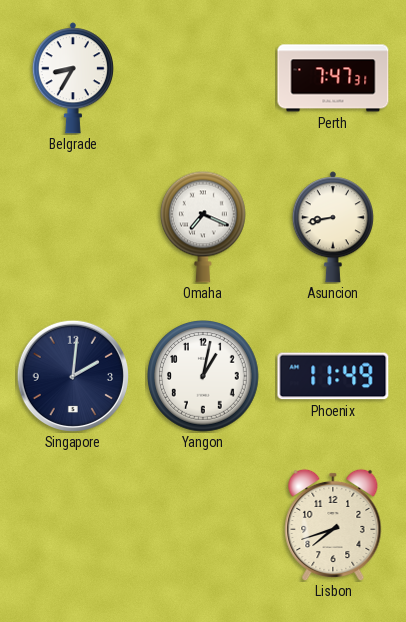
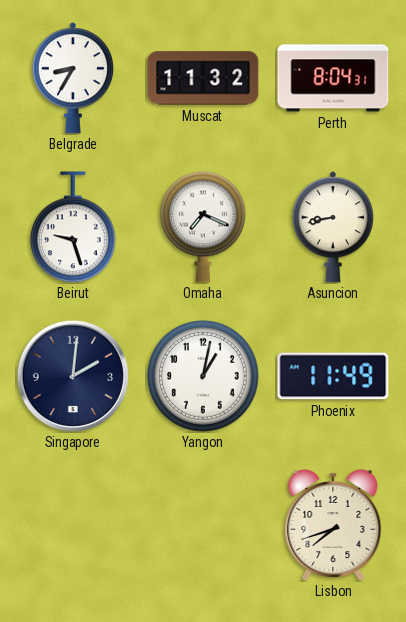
Muscat: none -> 11:32 (203, 78)
Perth: 7:47 -> 8:04 (333, 78)
Beirut: none -> 9:27 (73, 227)
